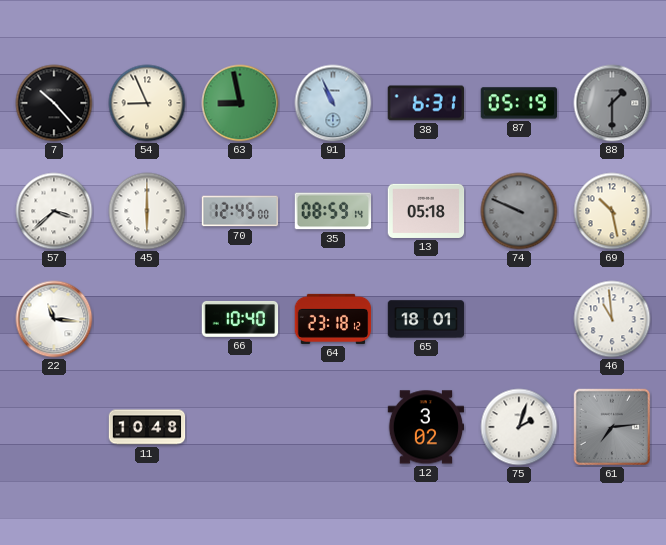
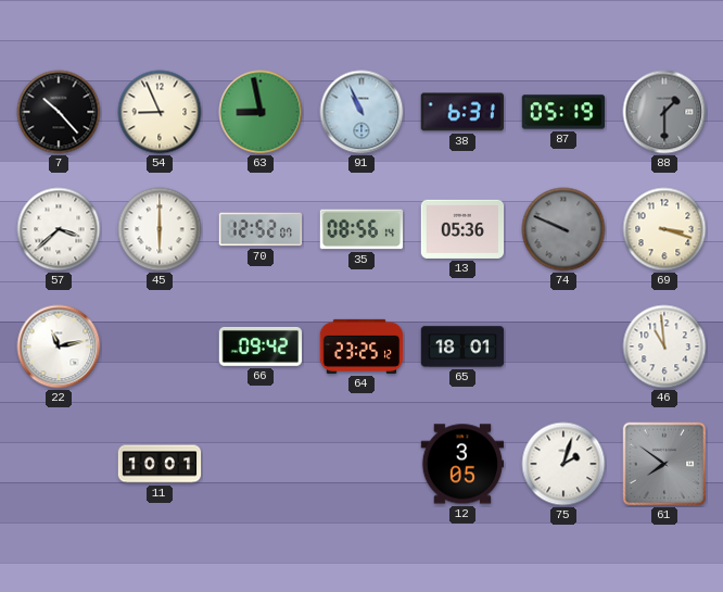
70: 12:45 -> 12:52 (261, 229)
35: 08:59 -> 08:56 (361, 229)
13: 05:18 -> 05:36 (462, 229)
69: 10:28 -> 3:18 (664, 229)
22: 11:16 -> 11:13 (59, 347)
66: 10:40 -> 09:42 (261, 347)
64: 23:18 -> 23:25 (361, 347)
11: 10:48 -> 10:01 (160, 464)
12: 3:02 -> 3:05 (462, 464)
61: 7:14 -> 7:51 (664, 464)
